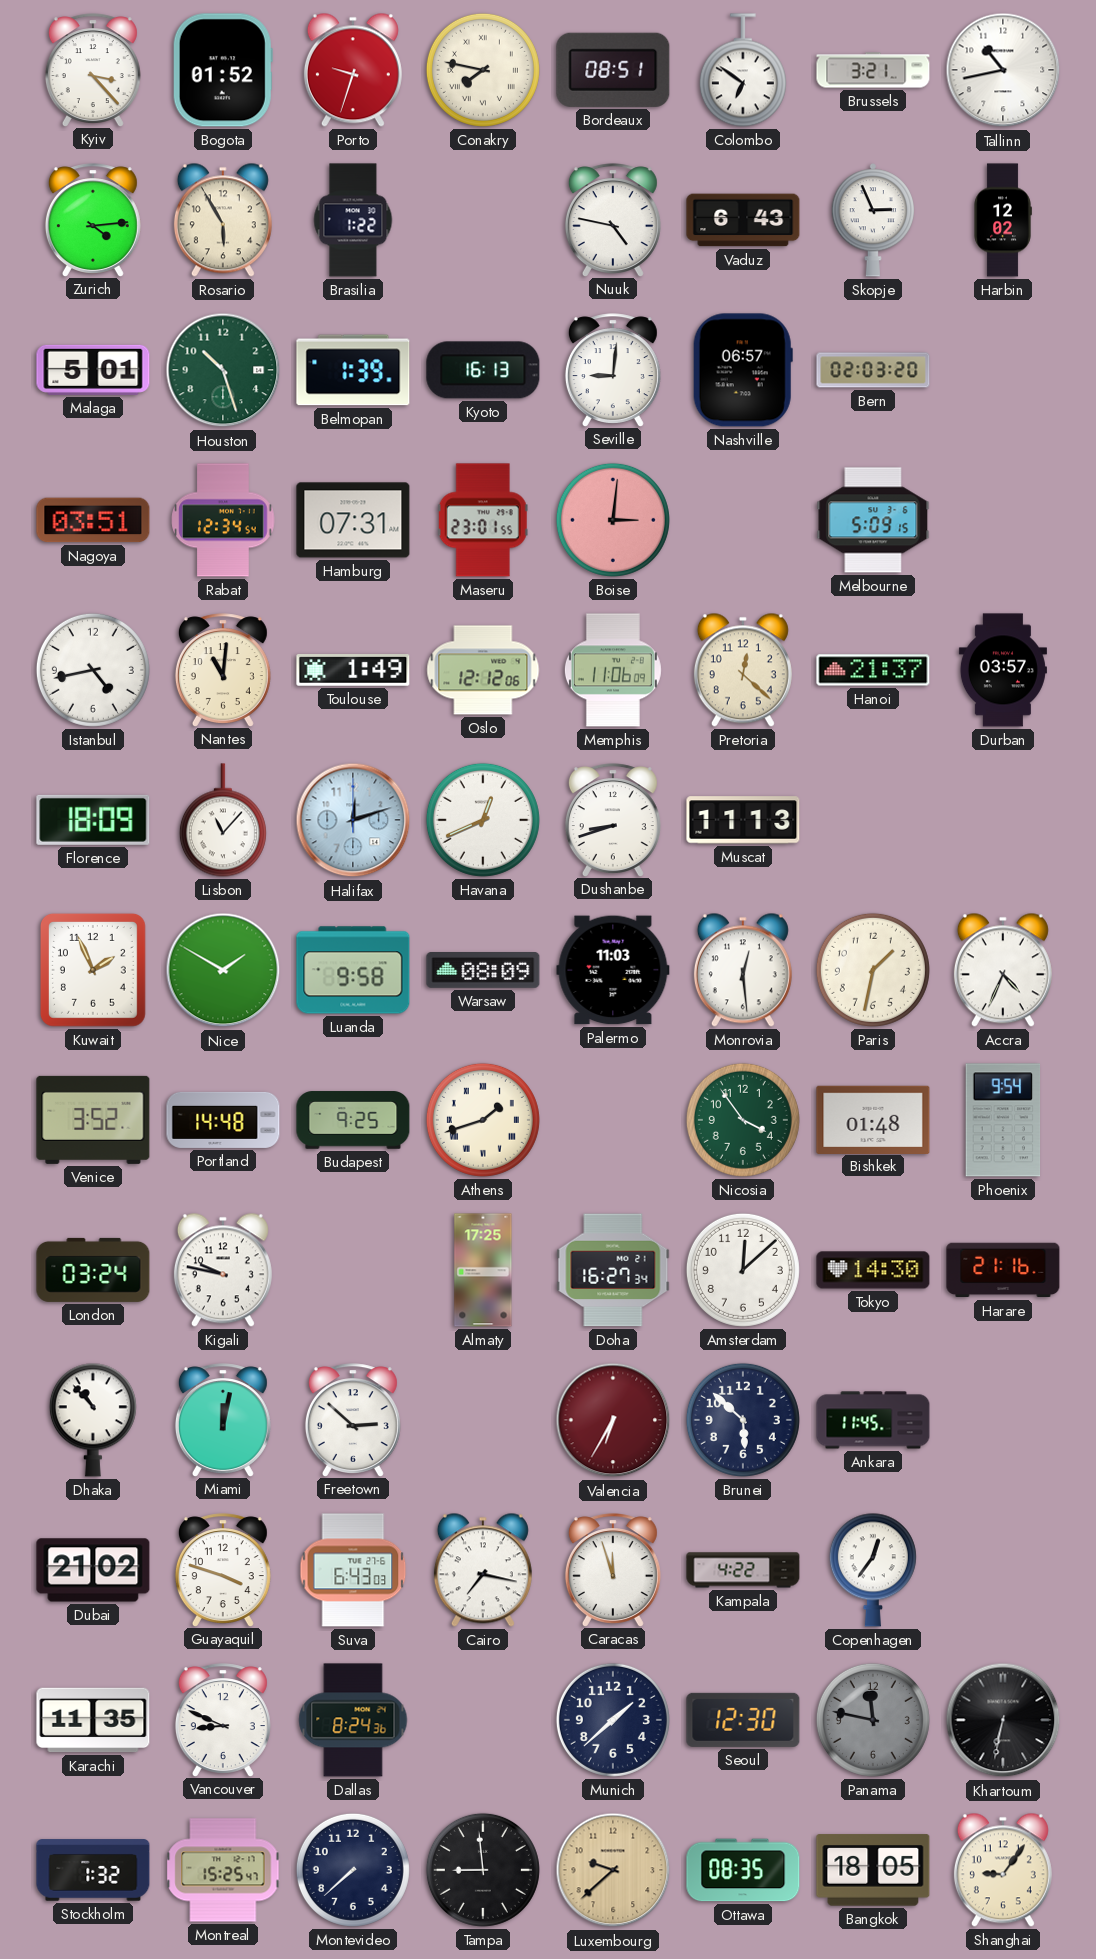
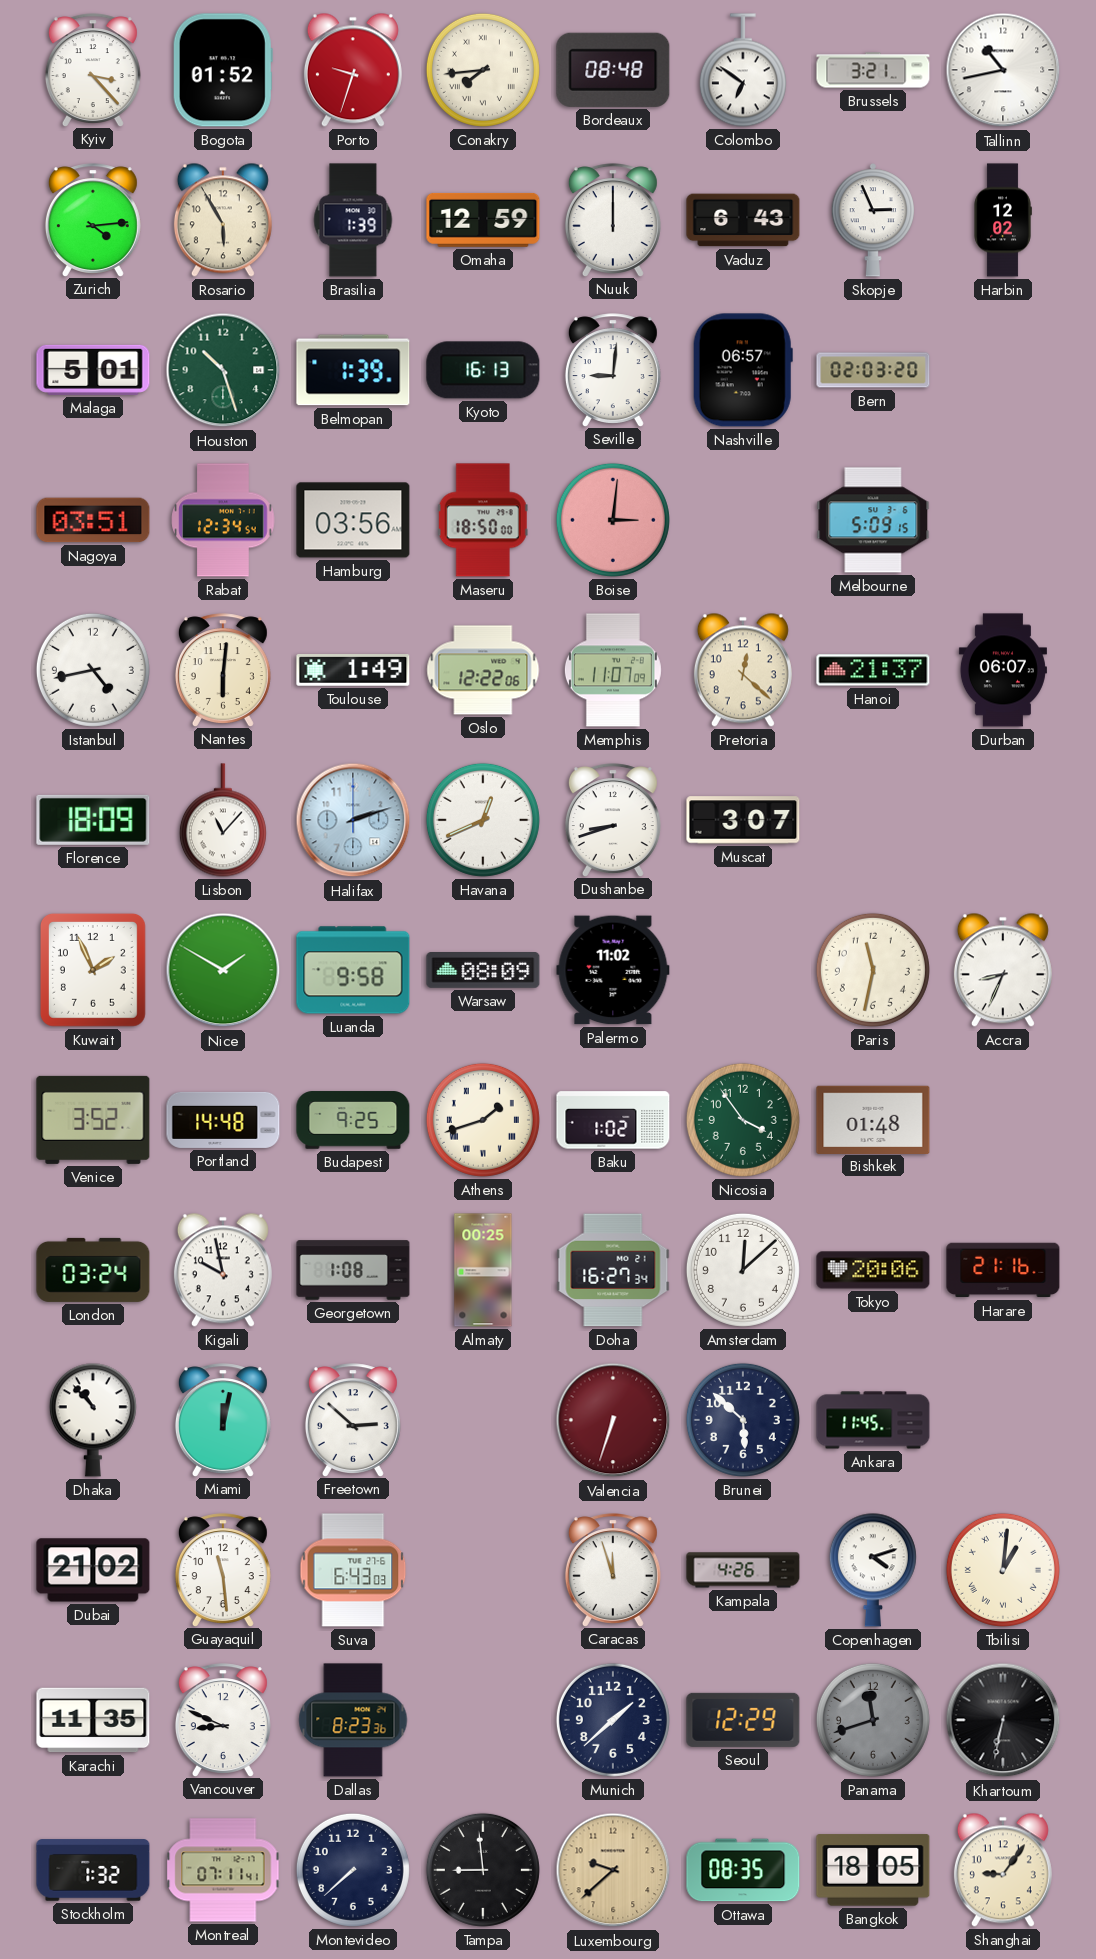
Conakry: 7:47 -> 7:44 (483, 70)
Bordeaux: 08:51 -> 08:48 (613, 70)
Brasilia: 1:22 -> 1:39 (353, 220)
Omaha: none -> 12:59 (483, 220)
Nuuk: 4:47 -> 12:00 (613, 220)
Hamburg: 07:31 -> 03:56 (353, 520)
Maseru: 23:01 -> 18:50 (483, 520)
Nantes: 11:01 -> 6:01 (223, 670)
Oslo: 12:12 -> 12:22 (483, 670)
Memphis: 11:06 -> 11:07 (613, 670)
Durban: 03:57 -> 06:07 (1003, 670)
Halifax: 12:12 -> 2:12 (353, 820)
Muscat: 11:13 -> 3:07 (743, 820)
Palermo: 11:03 -> 11:02 (613, 970)
Monrovia: 12:29 -> none (743, 970)
Paris: 1:32 -> 11:32 (873, 970)
Accra: 4:34 -> 8:34 (1003, 970)
Baku: none -> 1:02 (613, 1120)
Phoenix: 9:54 -> none (1003, 1120)
Kigali: 9:47 -> 9:58 (223, 1270)
Georgetown: none -> 1:08 (353, 1270)
Almaty: 17:25 -> 00:25 (483, 1270)
Tokyo: 14:30 -> 20:06 (873, 1270)
Valencia: 6:35 -> 6:33 (613, 1420)
Guayaquil: 3:48 -> 11:29 (223, 1570)
Cairo: 7:17 -> none (483, 1570)
Kampala: 4:22 -> 4:26 (743, 1570)
Copenhagen: 12:36 -> 4:12 (873, 1570)
Tbilisi: none -> 1:01 (1003, 1570)
Dallas: 8:24 -> 8:23 (353, 1720)
Seoul: 12:30 -> 12:29 (743, 1720)
Panama: 11:47 -> 11:42 (873, 1720)
Montreal: 15:25 -> 07:11 (223, 1870)
